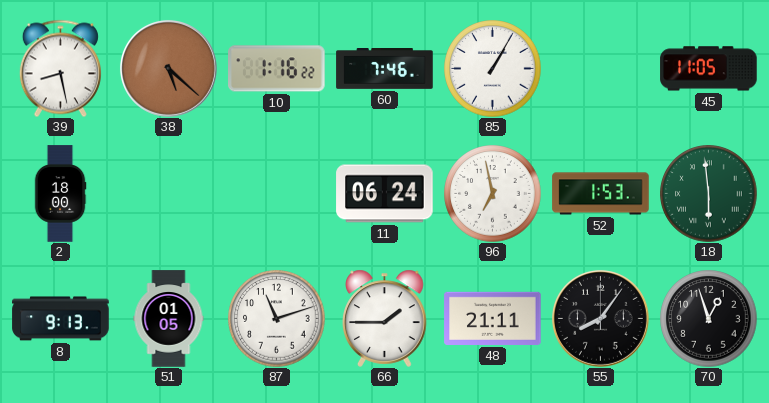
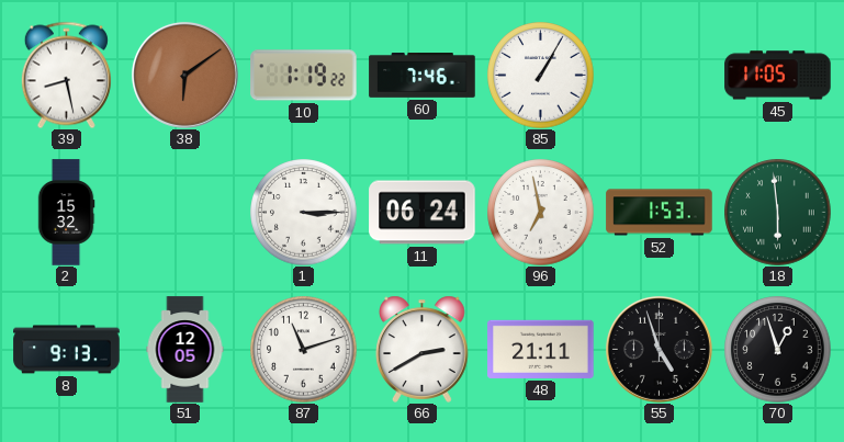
38: 5:22 -> 6:09 (184, 75)
10: 1:16 -> 1:19 (304, 76)
2: 18:00 -> 15:32 (66, 213)
1: none -> 3:15 (304, 213)
51: 01:05 -> 12:05 (185, 350)
66: 1:45 -> 2:40 (423, 349)
55: 8:06 -> 4:57 (659, 349)
